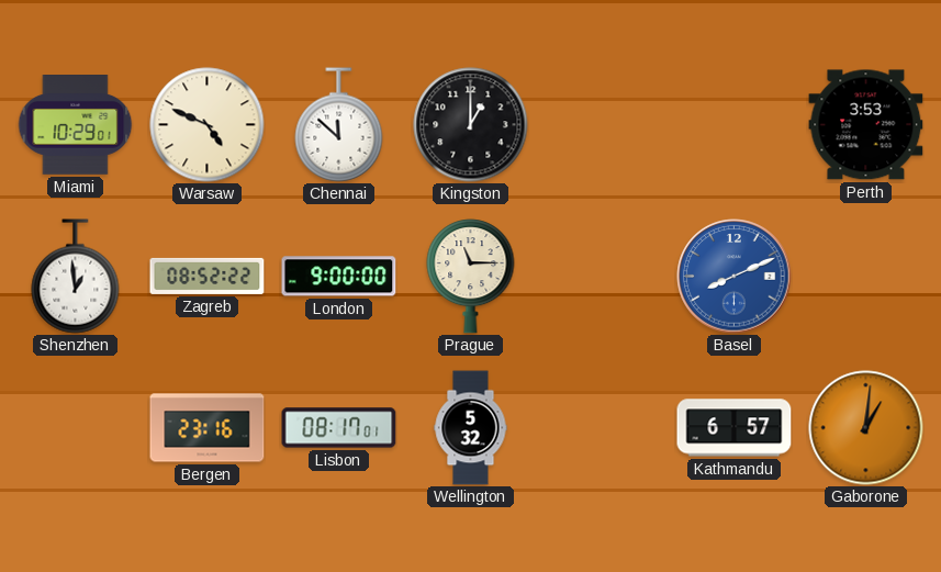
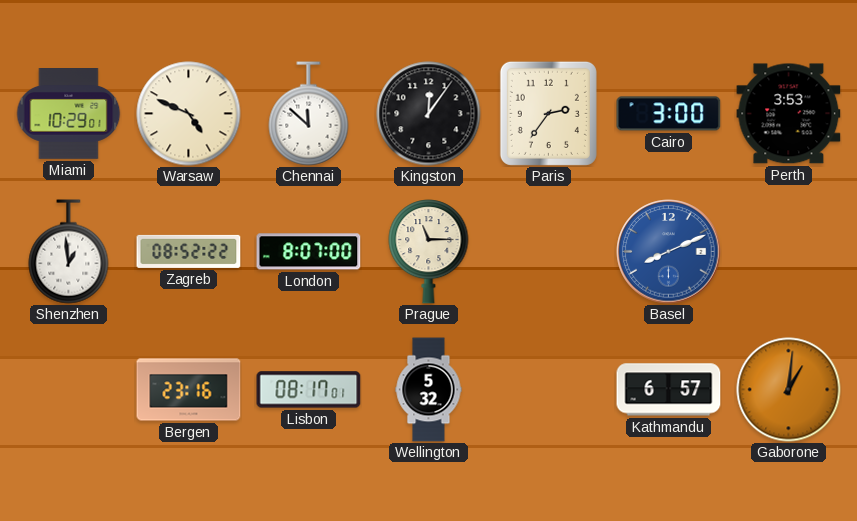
Kingston: 1:00 -> 12:06 (429, 114)
Paris: none -> 2:36 (548, 113)
Cairo: none -> 3:00 (669, 114)
London: 9:00 -> 8:07 (309, 252)
